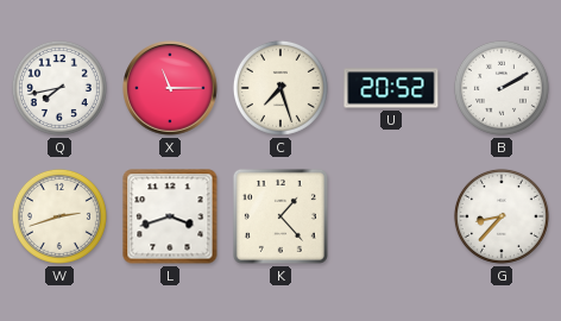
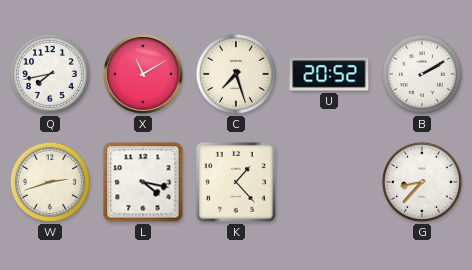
X: 11:15 -> 11:10 (143, 74)
L: 3:42 -> 4:17 (143, 182)
